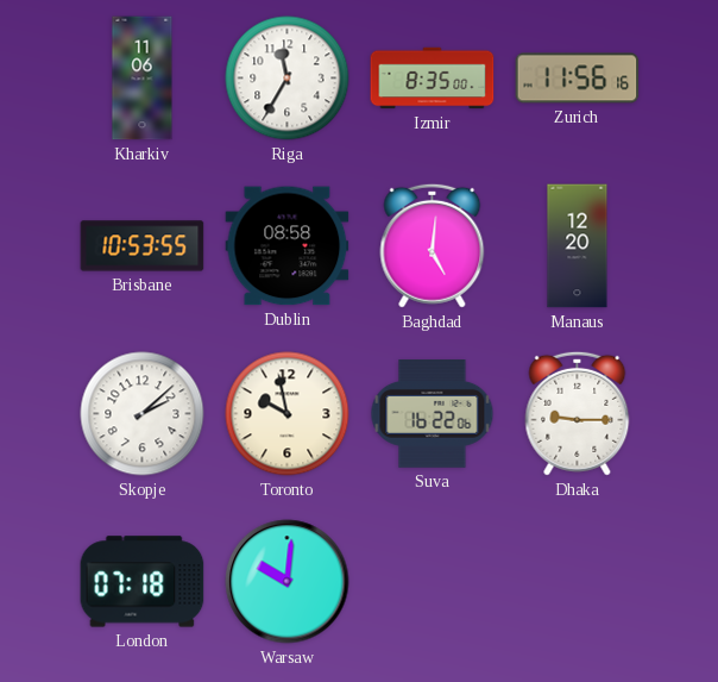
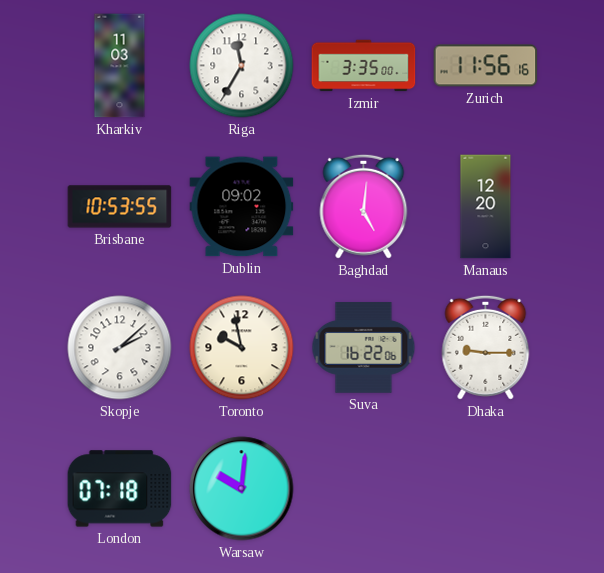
Kharkiv: 11:06 -> 11:03 (120, 66)
Izmir: 8:35 -> 3:35 (364, 66)
Dublin: 08:58 -> 09:02 (242, 207)
